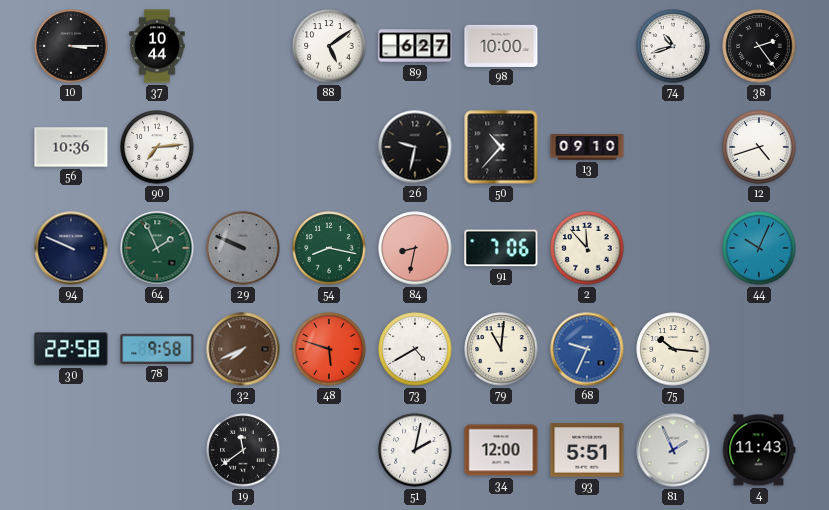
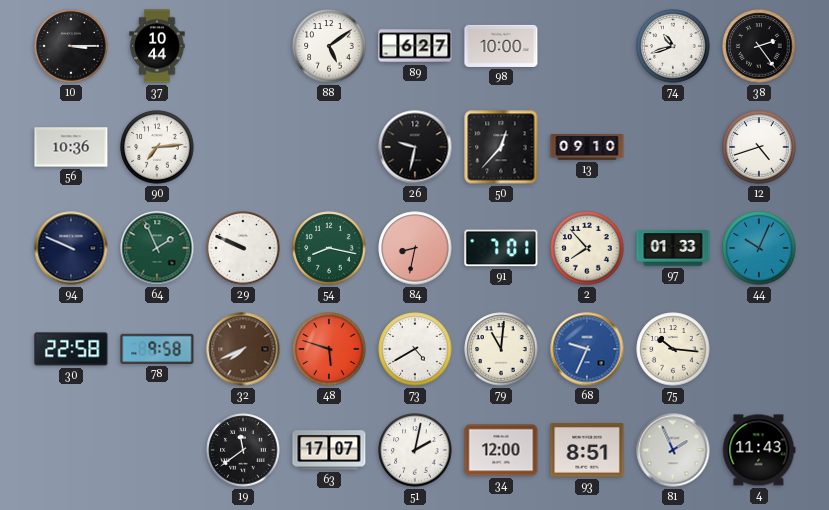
50: 10:37 -> 12:37 (501, 147)
29 dial: grey -> white (243, 248)
91: 7:06 -> 7:01 (501, 248)
2: 11:53 -> 7:53 (587, 248)
97: none -> 01:33 (673, 248)
63: none -> 17:07 (329, 450)
93: 5:51 -> 8:51 (587, 450)
